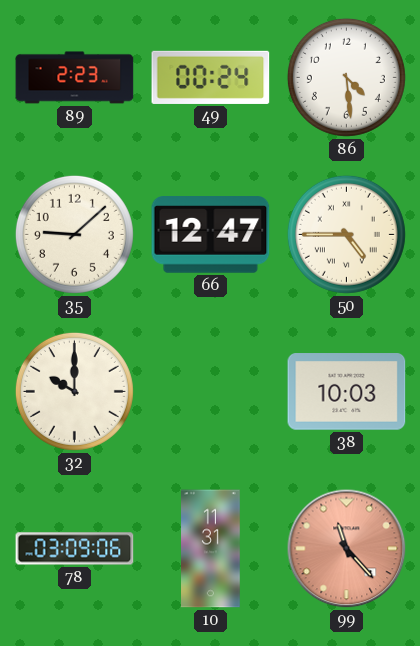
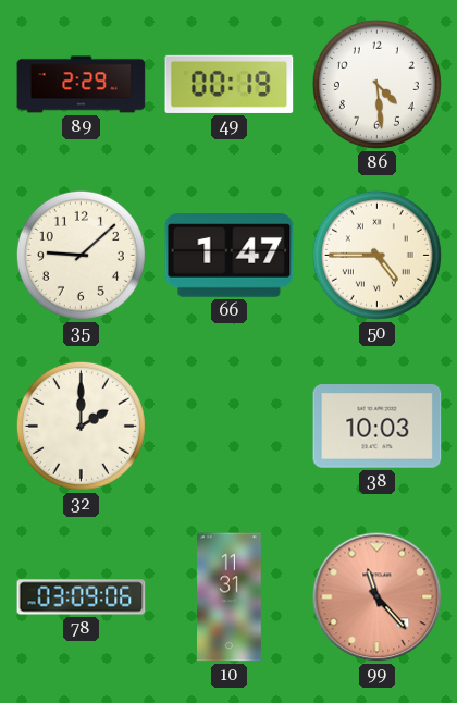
89: 2:23 -> 2:29 (82, 85)
49: 00:24 -> 00:19 (230, 84)
66: 12:47 -> 1:47 (230, 256)
32: 10:00 -> 2:00 (81, 425)
